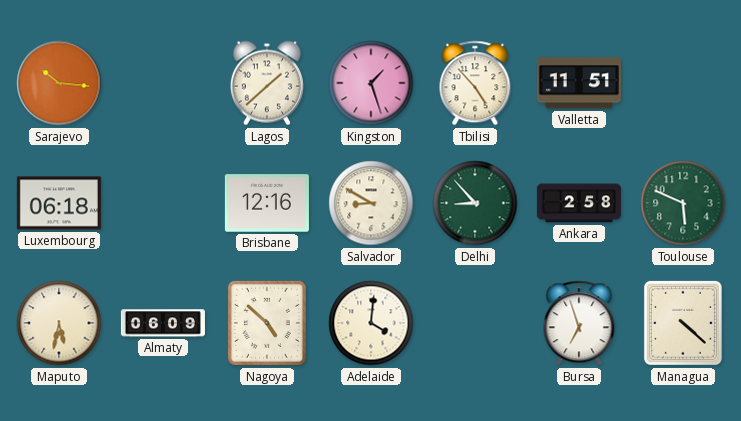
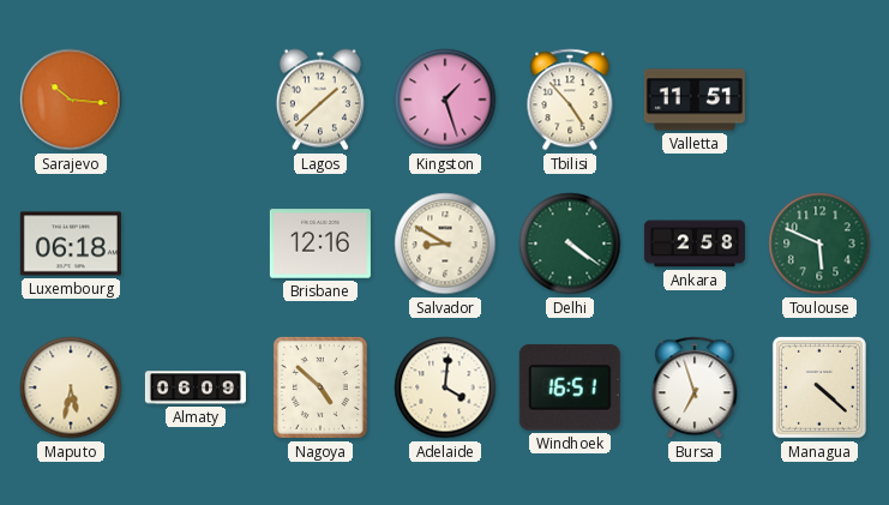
Delhi: 8:53 -> 4:21 (570, 244)
Windhoek: none -> 16:51 (570, 387)
